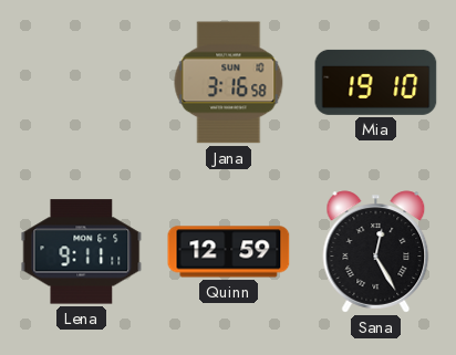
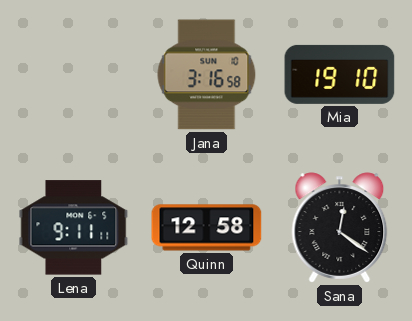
Quinn: 12:59 -> 12:58 (207, 228)
Sana: 12:25 -> 12:21 (340, 228)
